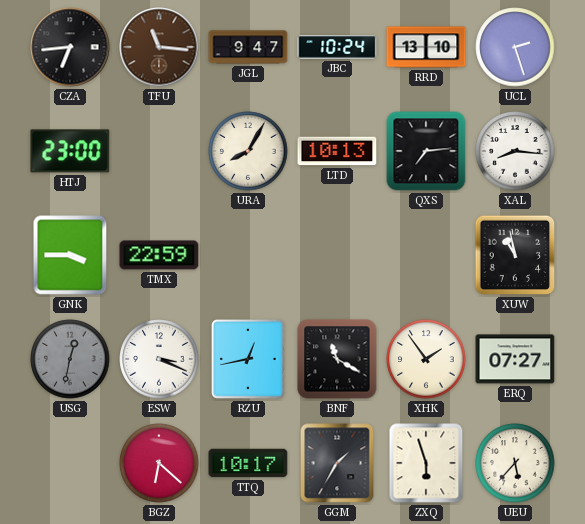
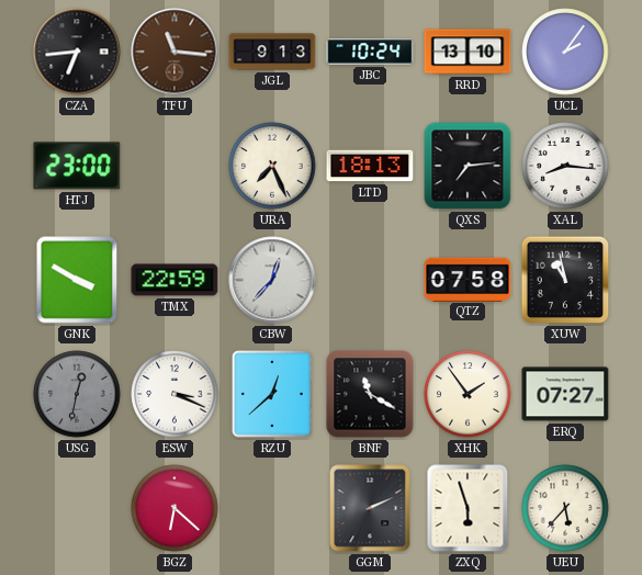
JGL: 9:47 -> 9:13 (272, 52)
UCL: 2:27 -> 2:06 (565, 52)
URA: 8:05 -> 7:26 (272, 166)
LTD: 10:13 -> 18:13 (370, 166)
GNK: 3:45 -> 3:50 (77, 280)
CBW: none -> 12:37 (272, 280)
QTZ: none -> 07:58 (468, 279)
RZU: 12:43 -> 12:38 (272, 395)
TTQ: 10:17 -> none (248, 463)
GGM: 1:35 -> 2:11 (370, 508)
